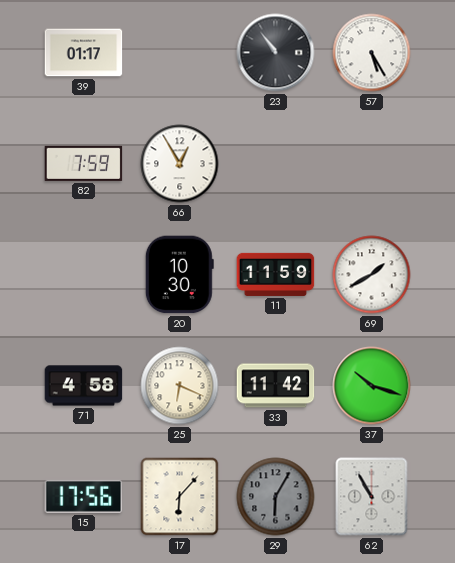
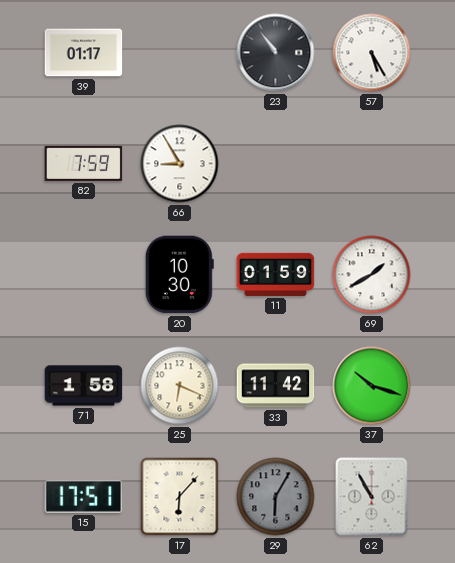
66: 12:55 -> 8:55 (180, 164)
11: 11:59 -> 01:59 (276, 274)
71: 4:58 -> 1:58 (84, 386)
15: 17:56 -> 17:51 (84, 496)
